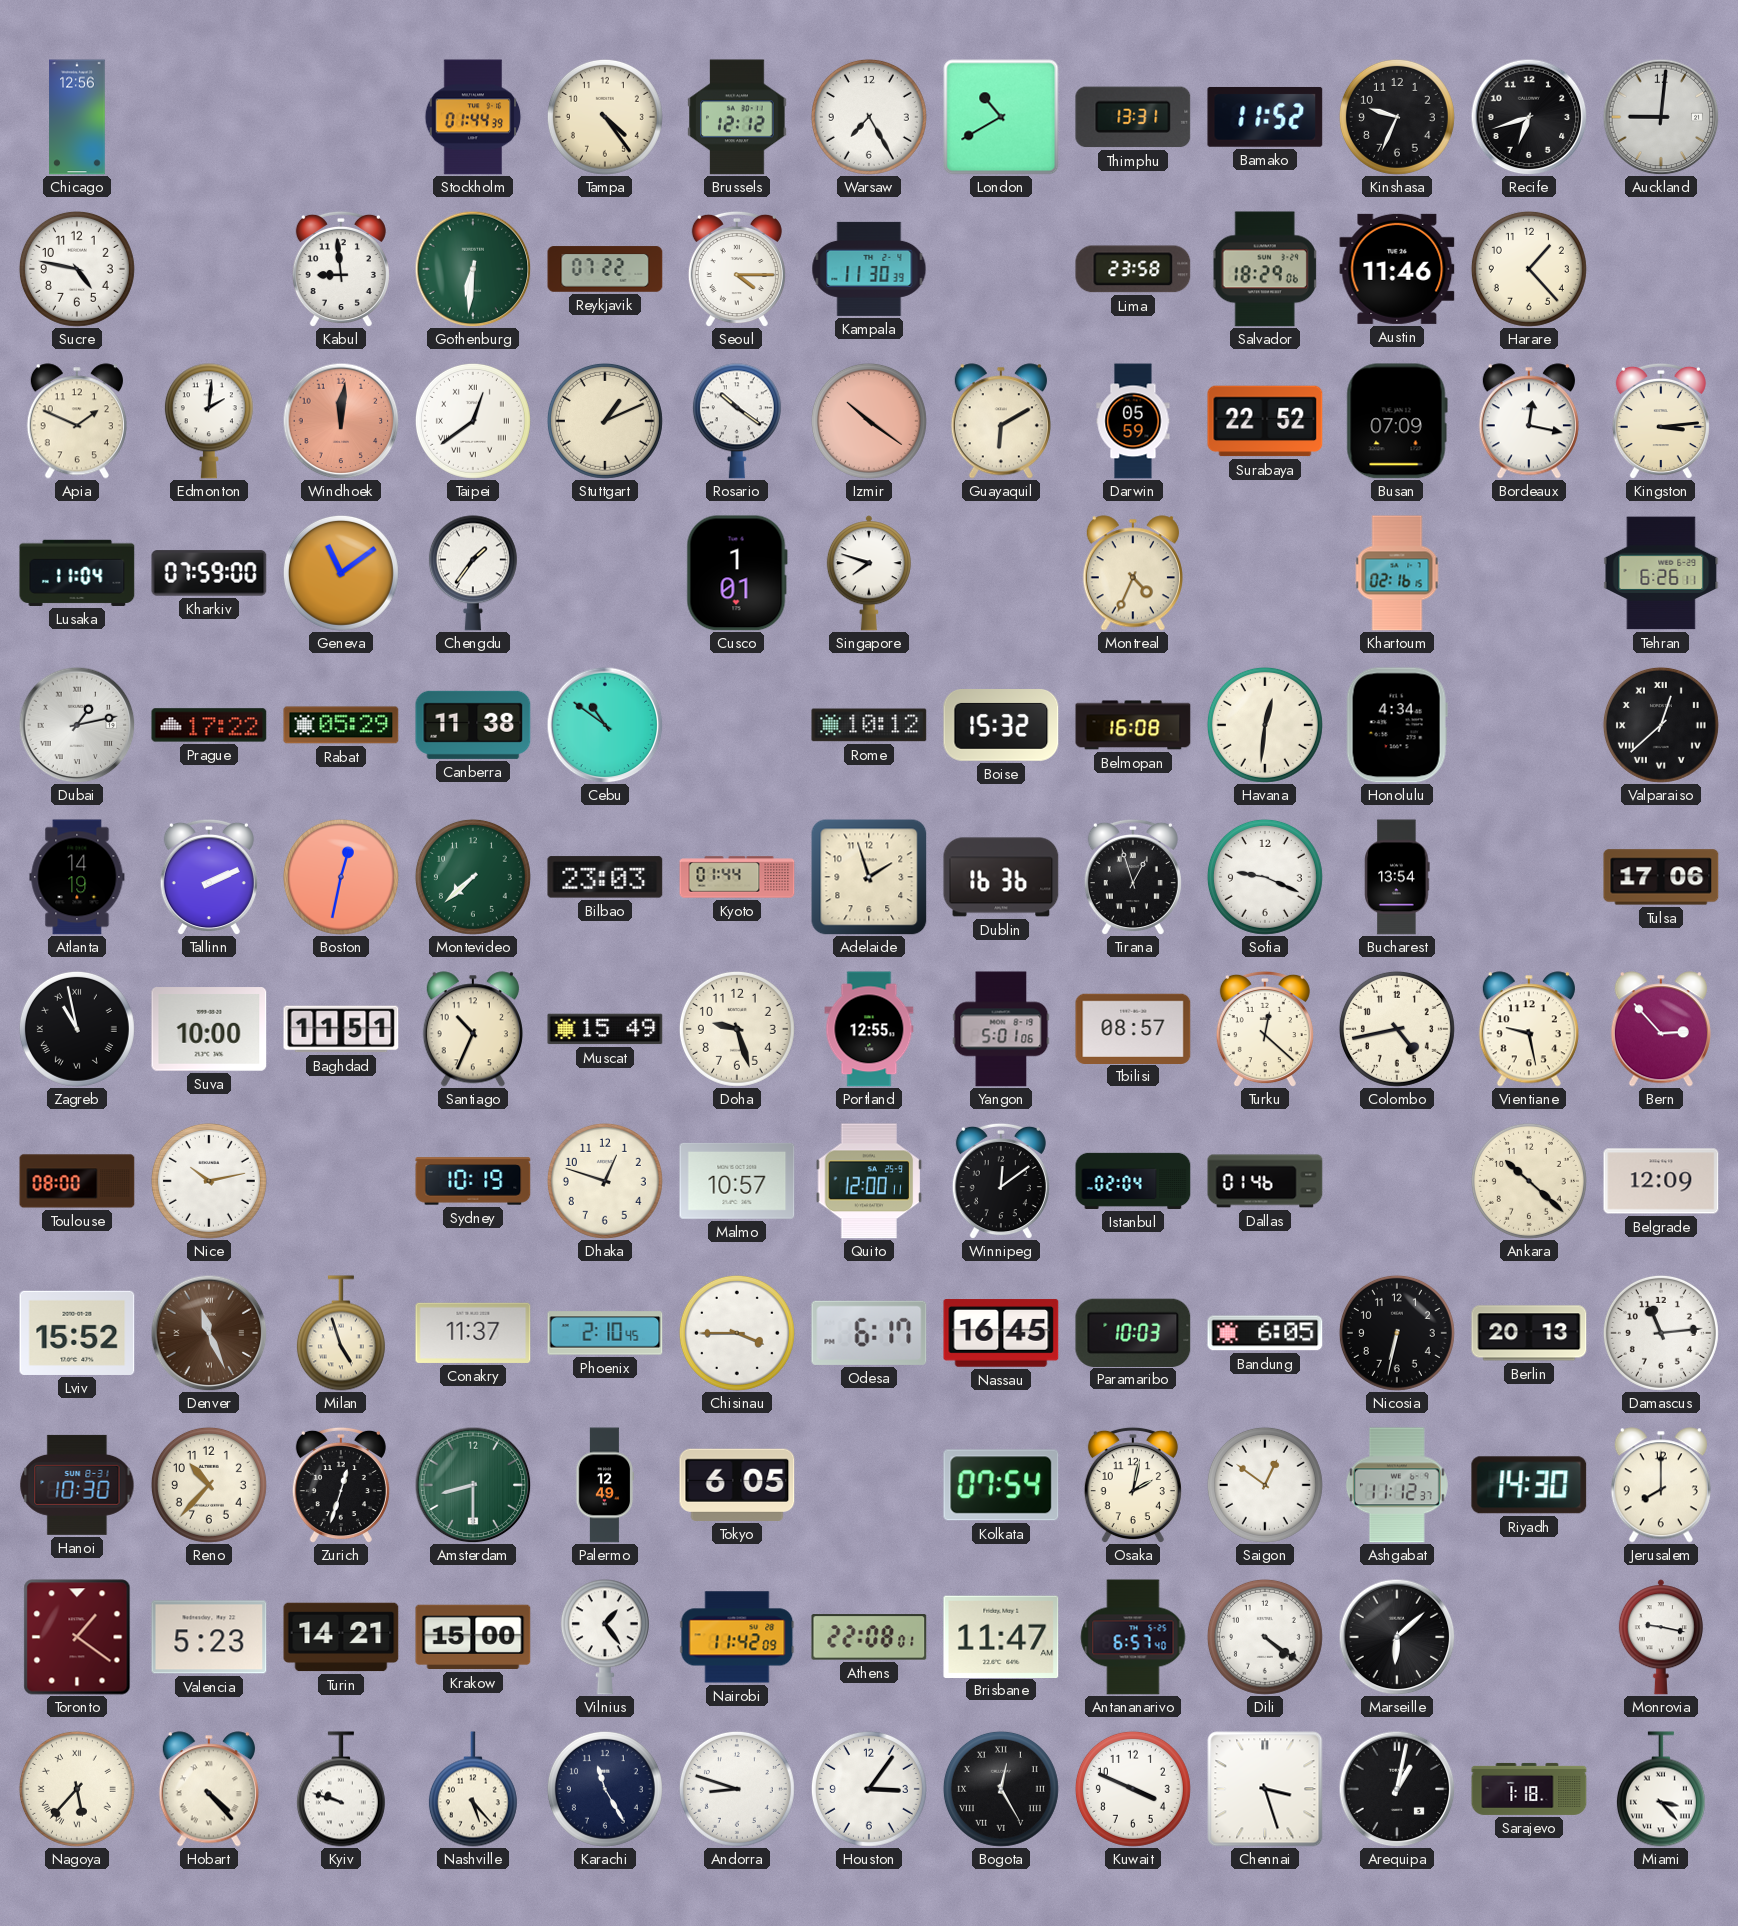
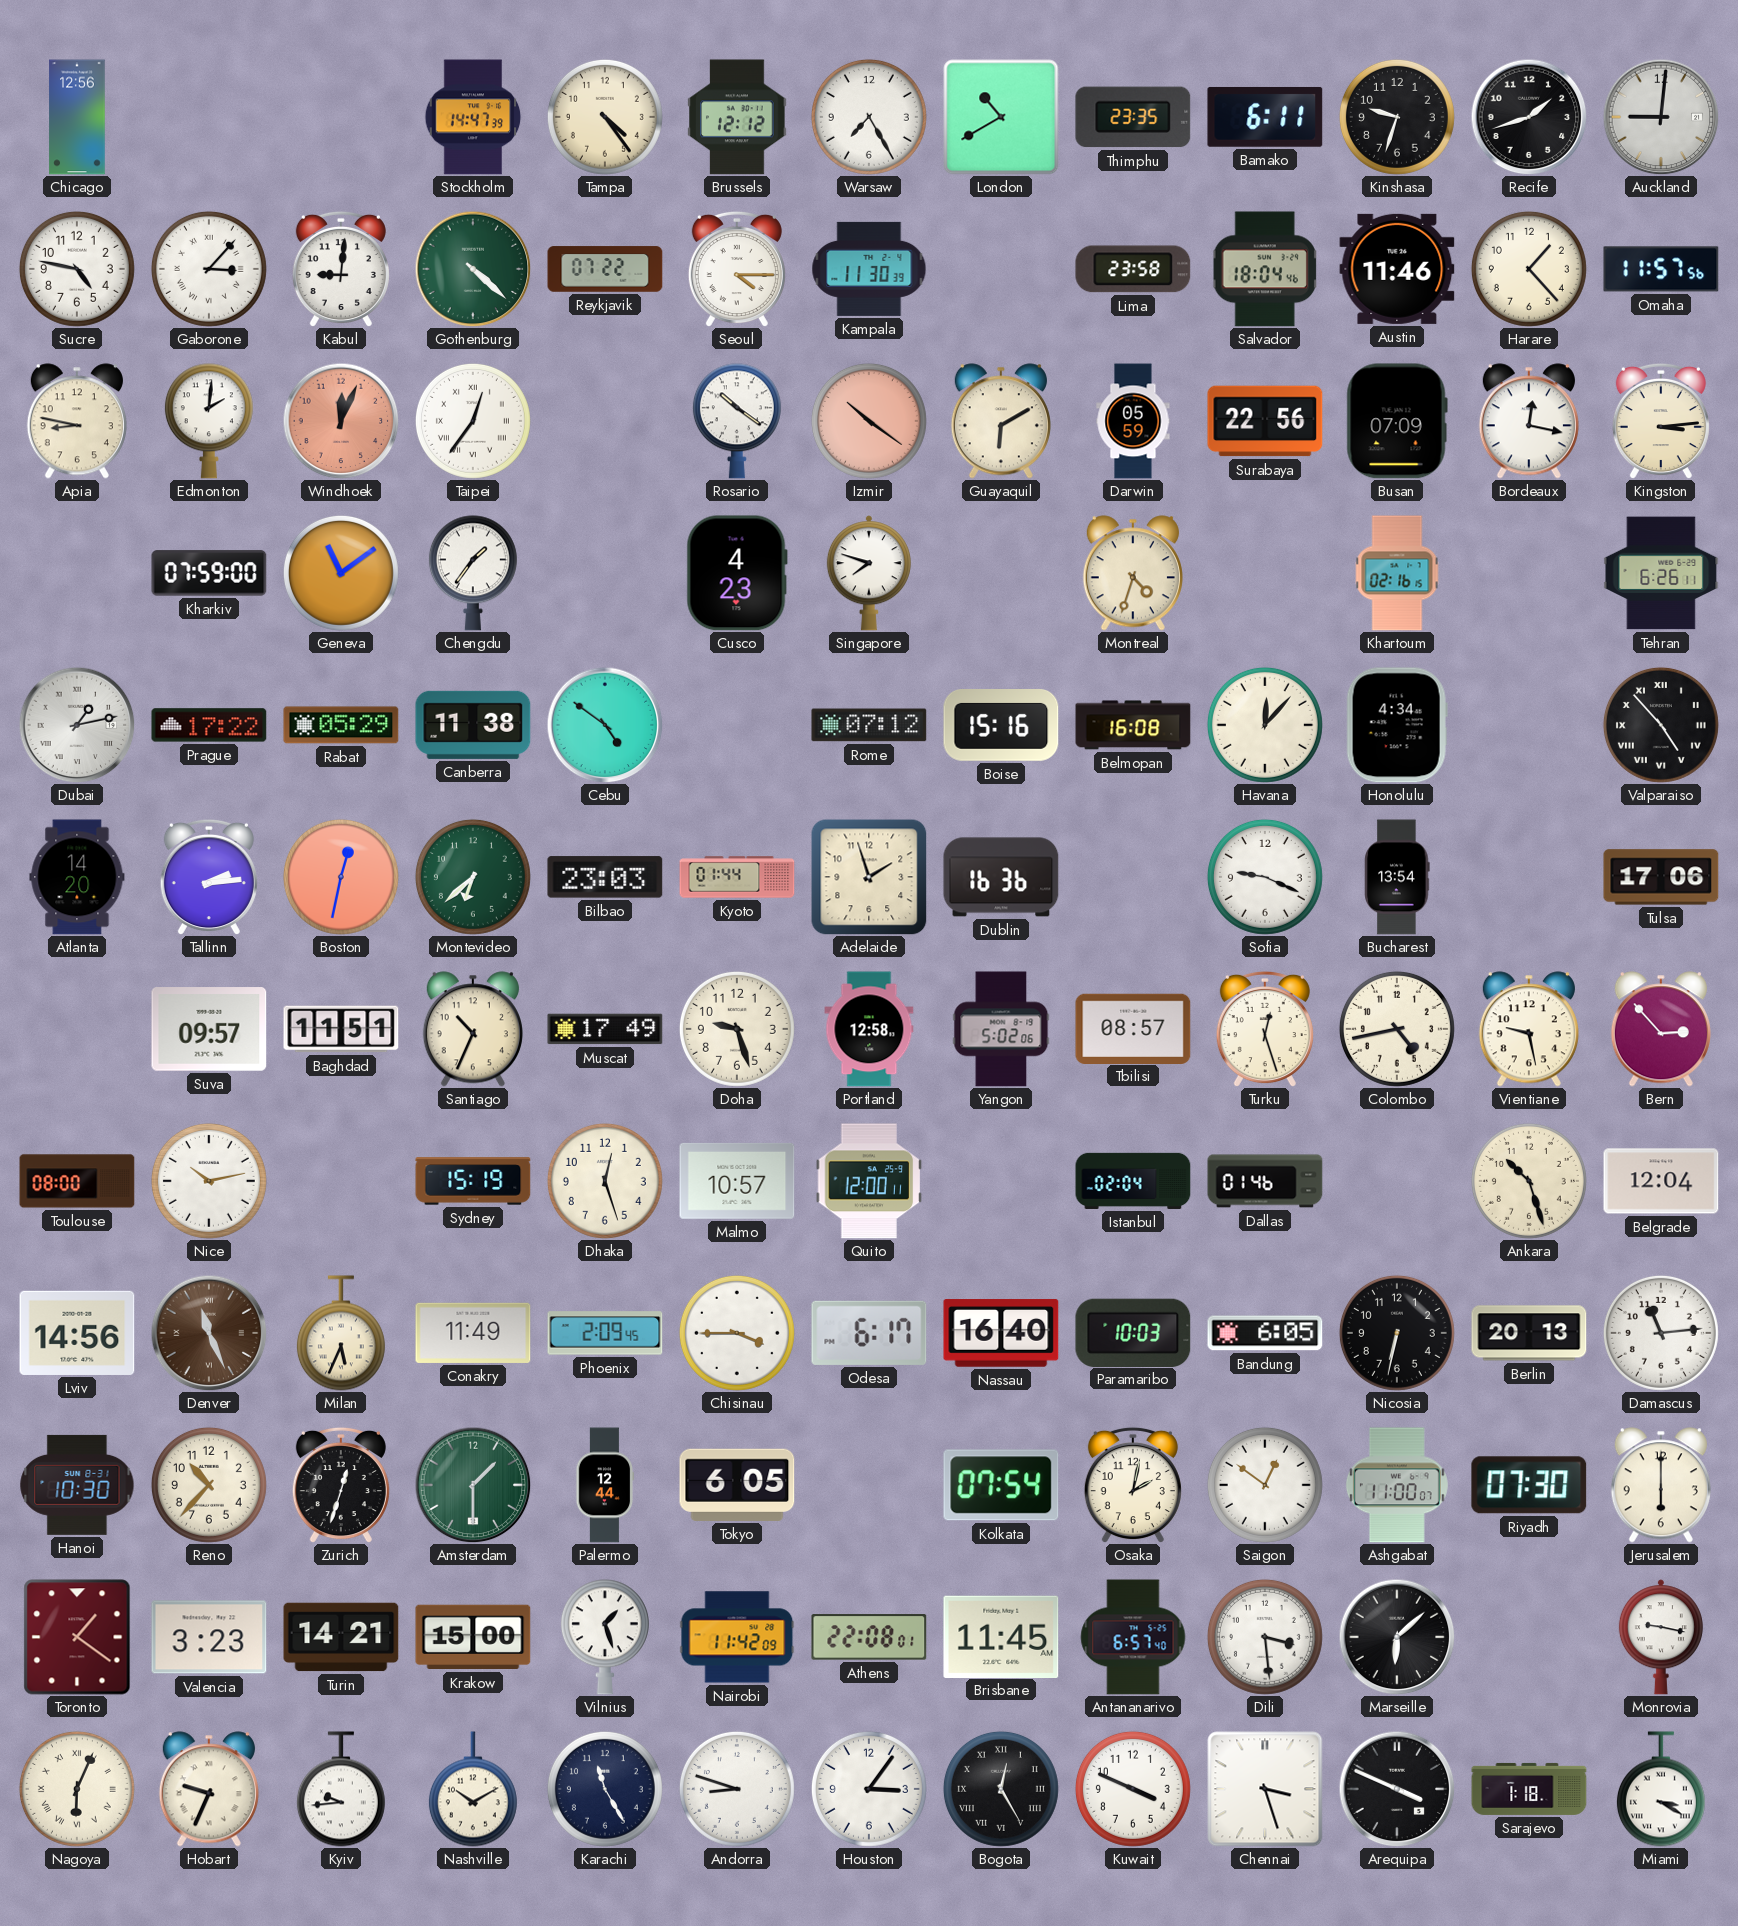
Stockholm: 01:44 -> 14:47 (473, 117)
Thimphu: 13:31 -> 23:35 (1133, 117)
Bamako: 11:52 -> 6:11 (1265, 117)
Kinshasa: 9:34 -> 9:33 (1397, 117)
Recife: 6:42 -> 1:42 (1529, 117)
Gaborone: none -> 3:07 (209, 269)
Kabul: 8:59 -> 9:01 (341, 269)
Gothenburg: 6:31 -> 4:22 (473, 269)
Salvador: 18:29 -> 18:04 (1265, 269)
Omaha: none -> 11:57 (1661, 269)
Apia: 1:49 -> 8:47 (77, 421)
Windhoek: 12:01 -> 12:04 (341, 421)
Taipei: 12:39 -> 12:36 (473, 421)
Stuttgart: 1:11 -> none (605, 421)
Surabaya: 22:52 -> 22:56 (1265, 421)
Lusaka: 11:04 -> none (77, 573)
Cusco: 1:01 -> 4:23 (737, 573)
Montreal: 4:34 -> 4:33 (1133, 573)
Cebu: 10:51 -> 4:51 (605, 725)
Rome: 10:12 -> 07:12 (869, 725)
Boise: 15:32 -> 15:16 (1001, 726)
Havana: 12:31 -> 12:07 (1265, 725)
Valparaiso: 12:38 -> 4:53 (1661, 725)
Atlanta: 14:19 -> 14:20 (77, 877)
Tallinn: 2:11 -> 2:14 (209, 877)
Montevideo: 7:38 -> 6:38 (473, 877)
Tirana: 12:57 -> none (1133, 877)
Zagreb: 10:58 -> none (77, 1029)
Suva: 10:00 -> 09:57 (209, 1029)
Muscat: 15:49 -> 17:49 (605, 1029)
Portland: 12:55 -> 12:58 (869, 1029)
Yangon: 5:01 -> 5:02 (1001, 1029)
Turku: 12:22 -> 12:27 (1265, 1029)
Sydney: 10:19 -> 15:19 (473, 1181)
Dhaka: 12:48 -> 12:27 (605, 1181)
Winnipeg: 12:09 -> none (1001, 1181)
Ankara: 10:22 -> 10:27 (1529, 1181)
Belgrade: 12:09 -> 12:04 (1661, 1181)
Lviv: 15:52 -> 14:56 (77, 1333)
Milan: 4:57 -> 5:34 (341, 1333)
Conakry: 11:37 -> 11:49 (473, 1333)
Phoenix: 2:10 -> 2:09 (605, 1333)
Nassau: 16:45 -> 16:40 (1001, 1333)
Amsterdam: 8:30 -> 1:30 (473, 1485)
Palermo: 12:49 -> 12:44 (605, 1485)
Ashgabat: 11:12 -> 11:00 (1397, 1485)
Riyadh: 14:30 -> 07:30 (1529, 1485)
Jerusalem: 8:00 -> 6:00 (1661, 1485)
Valencia: 5:23 -> 3:23 (209, 1637)
Vilnius: 1:24 -> 1:27 (605, 1637)
Brisbane: 11:47 -> 11:45 (1001, 1636)
Dili: 4:21 -> 3:29 (1265, 1637)
Nagoya: 5:37 -> 6:04 (77, 1789)
Hobart: 4:23 -> 9:34 (209, 1789)
Kyiv: 9:48 -> 9:44 (341, 1789)
Nashville: 5:23 -> 10:10 (473, 1789)
Arequipa: 1:02 -> 3:49 (1397, 1789)
Miami: 3:23 -> 3:20 (1661, 1789)
